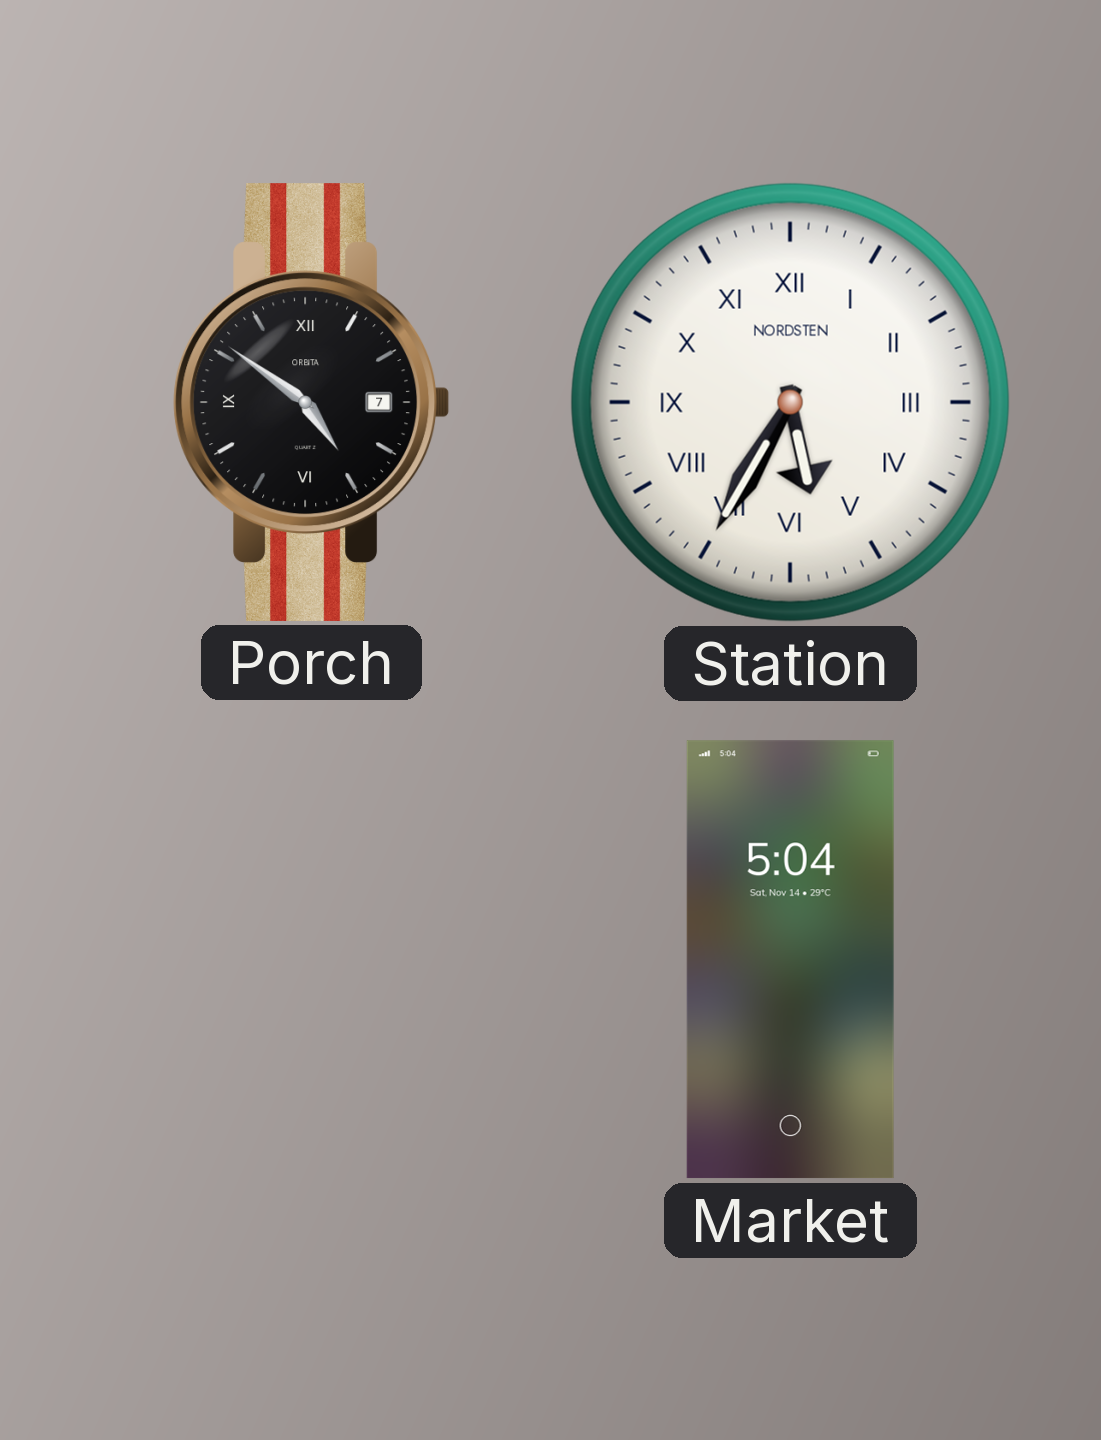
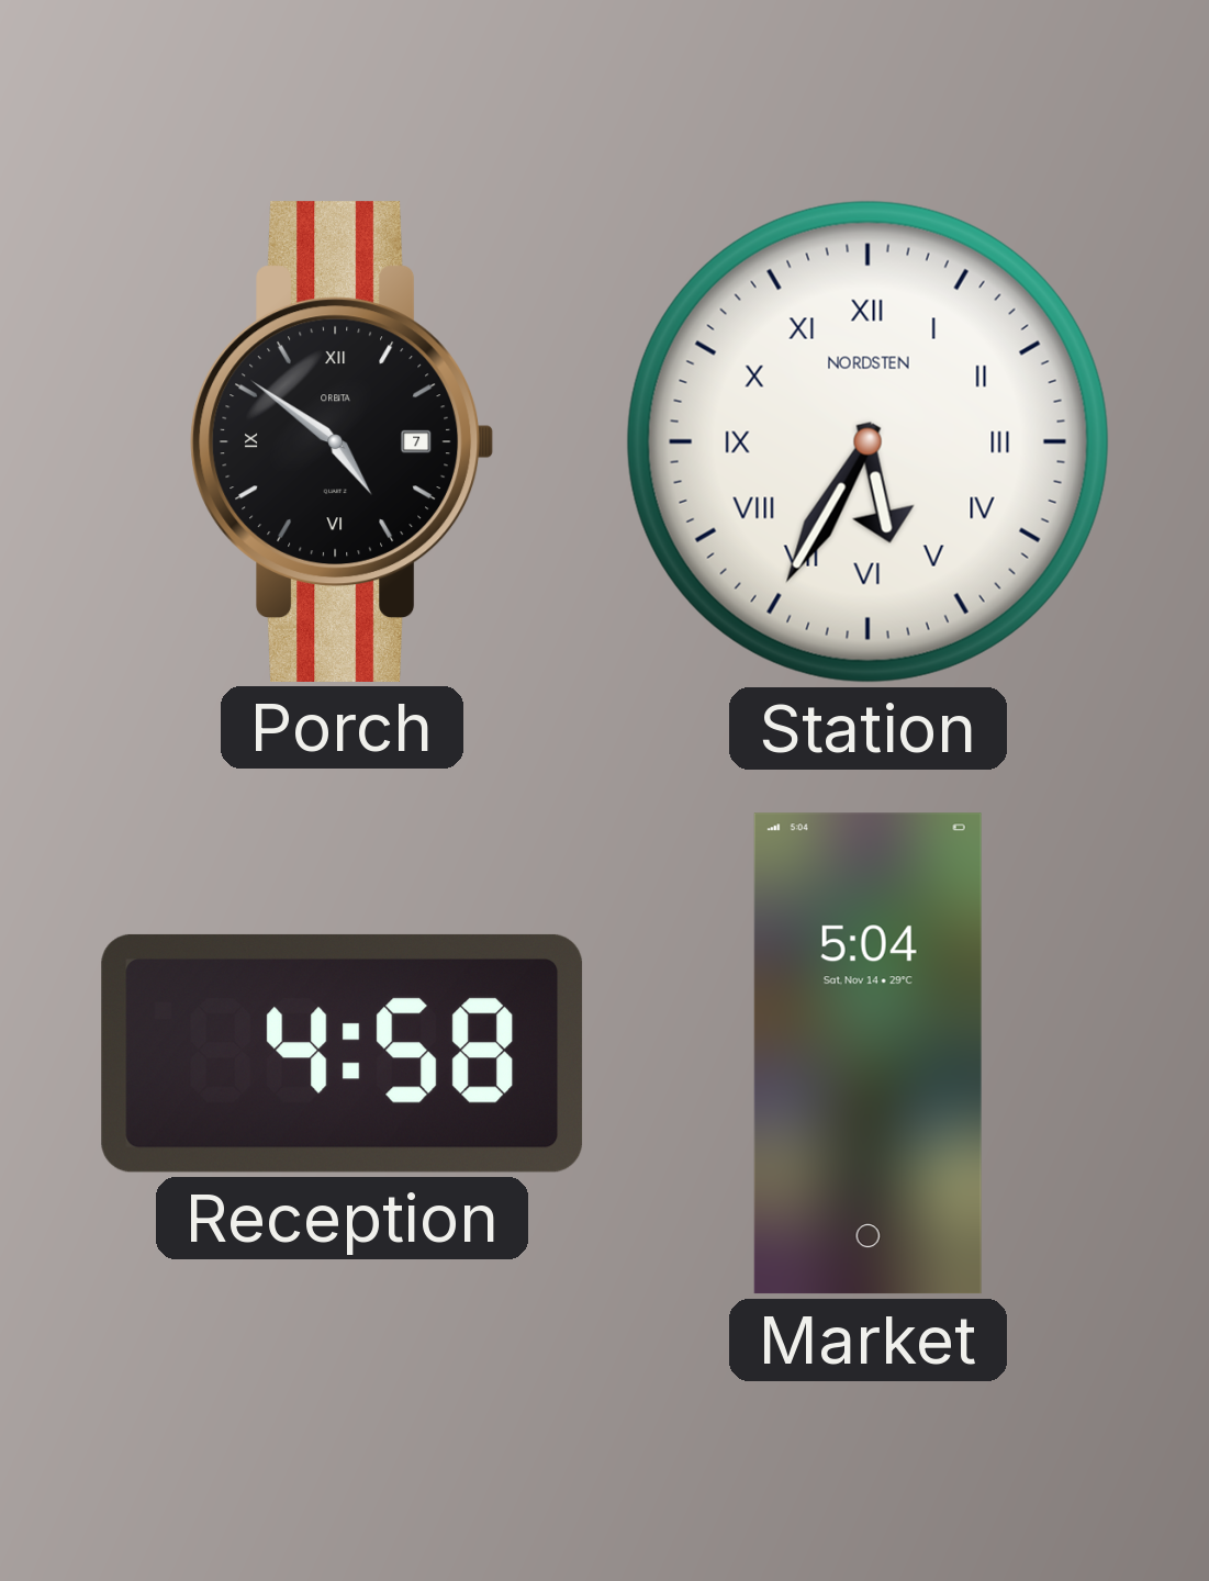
Reception: none -> 4:58 (343, 1053)
